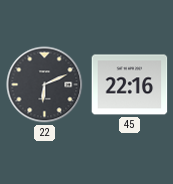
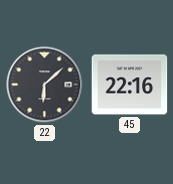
22: 6:11 -> 6:08 (45, 85)
